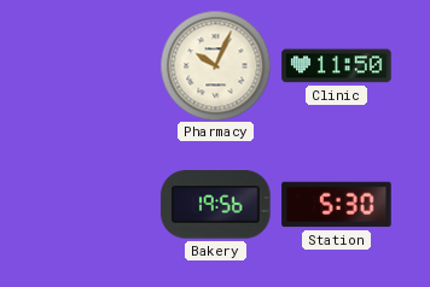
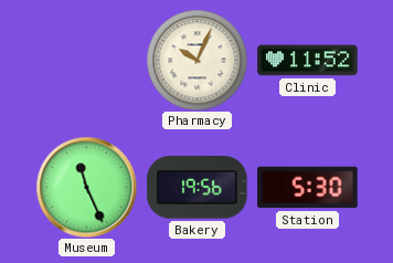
Clinic: 11:50 -> 11:52 (308, 61)
Museum: none -> 11:26 (86, 187)
